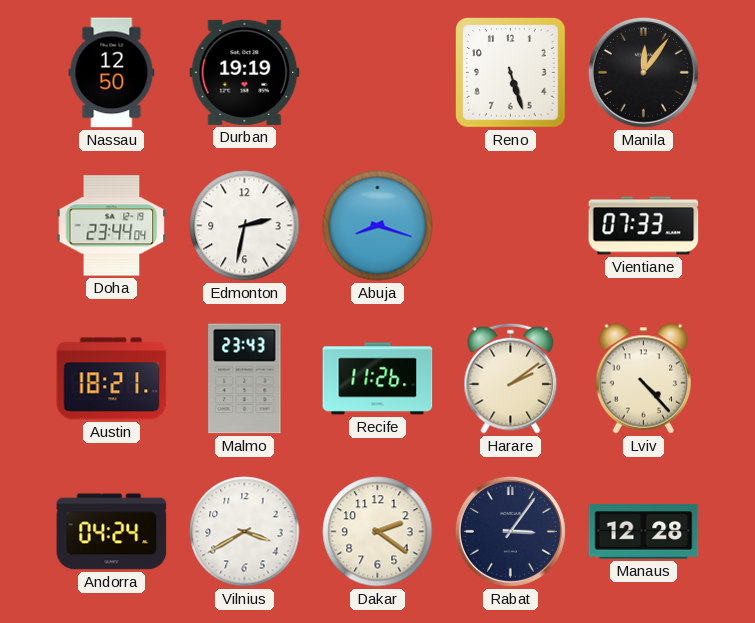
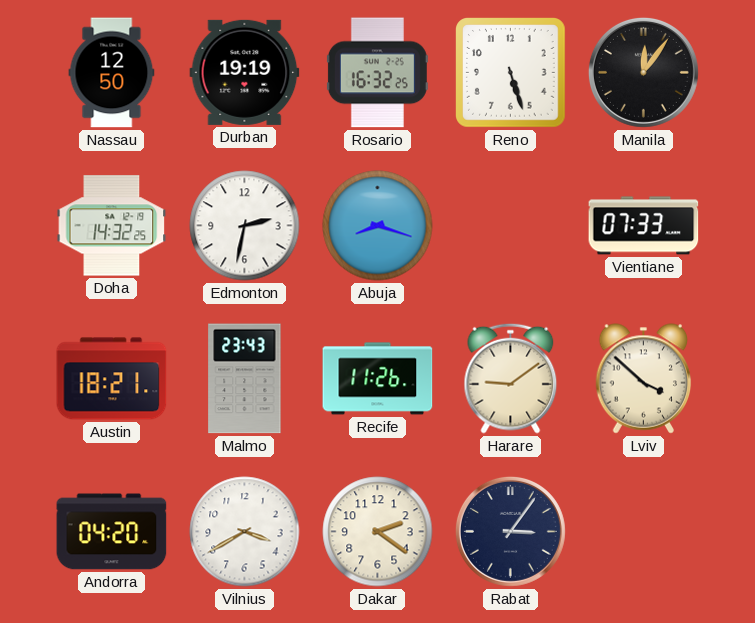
Rosario: none -> 16:32 (377, 73)
Doha: 23:44 -> 14:32 (112, 226)
Harare: 2:09 -> 9:09 (511, 378)
Lviv: 4:23 -> 3:52 (644, 379)
Andorra: 04:24 -> 04:20 (112, 532)
Manaus: 12:28 -> none (644, 532)
